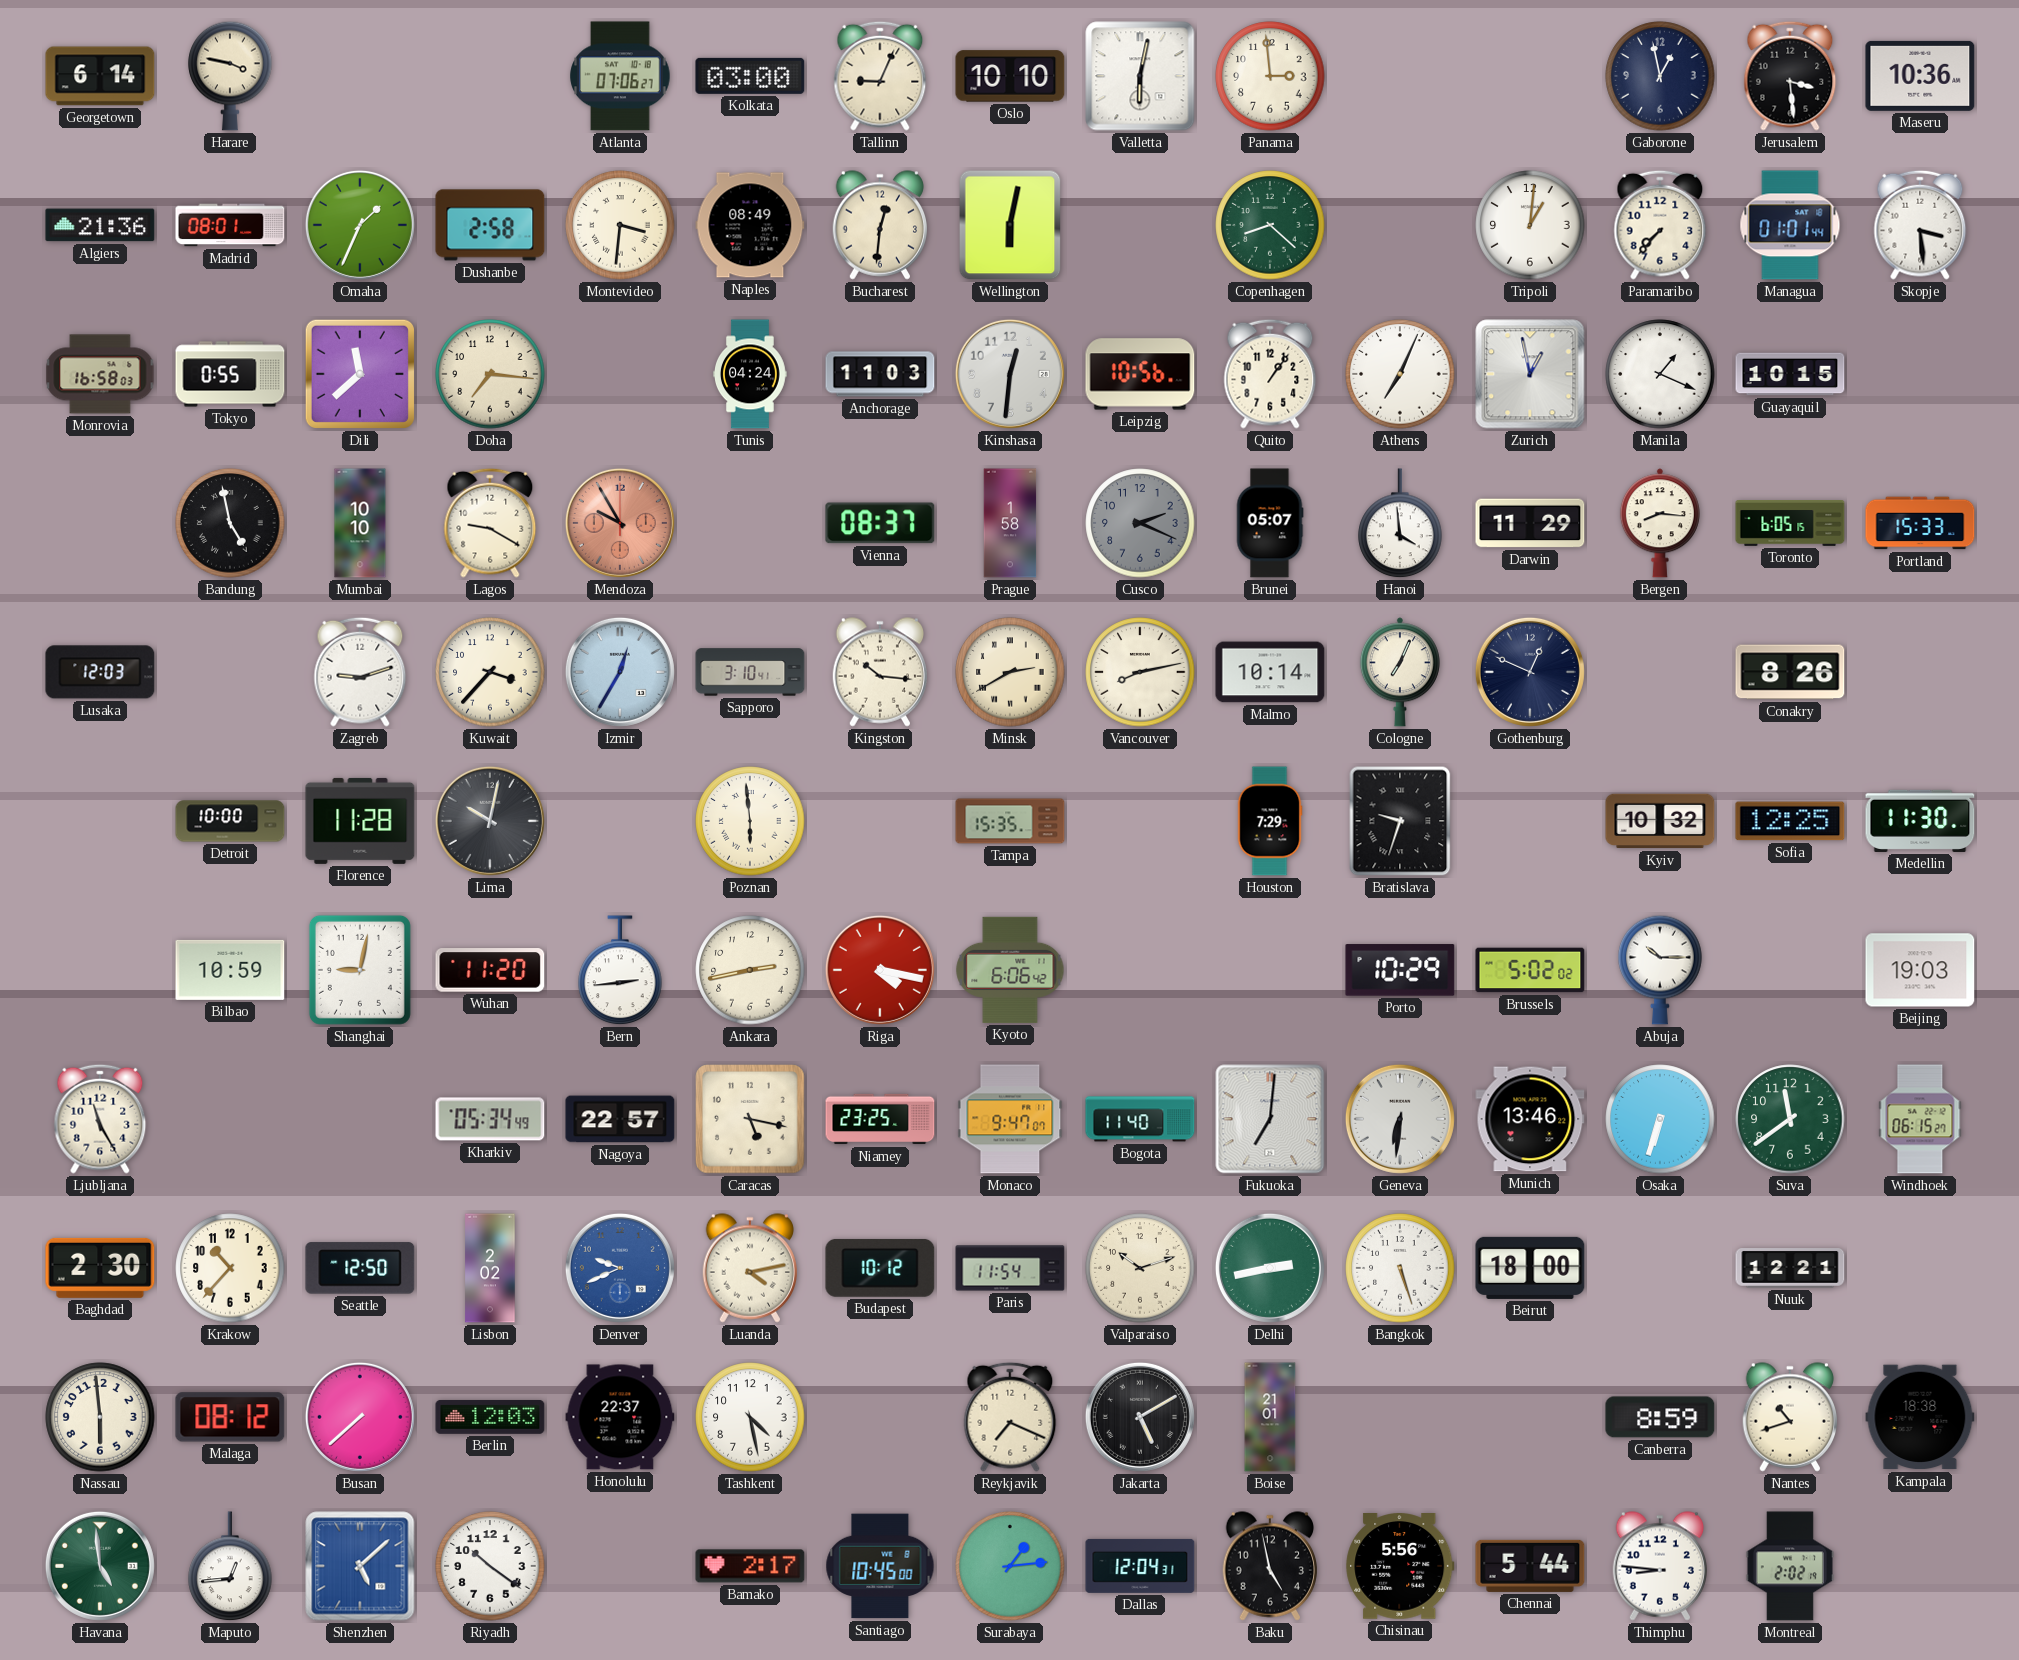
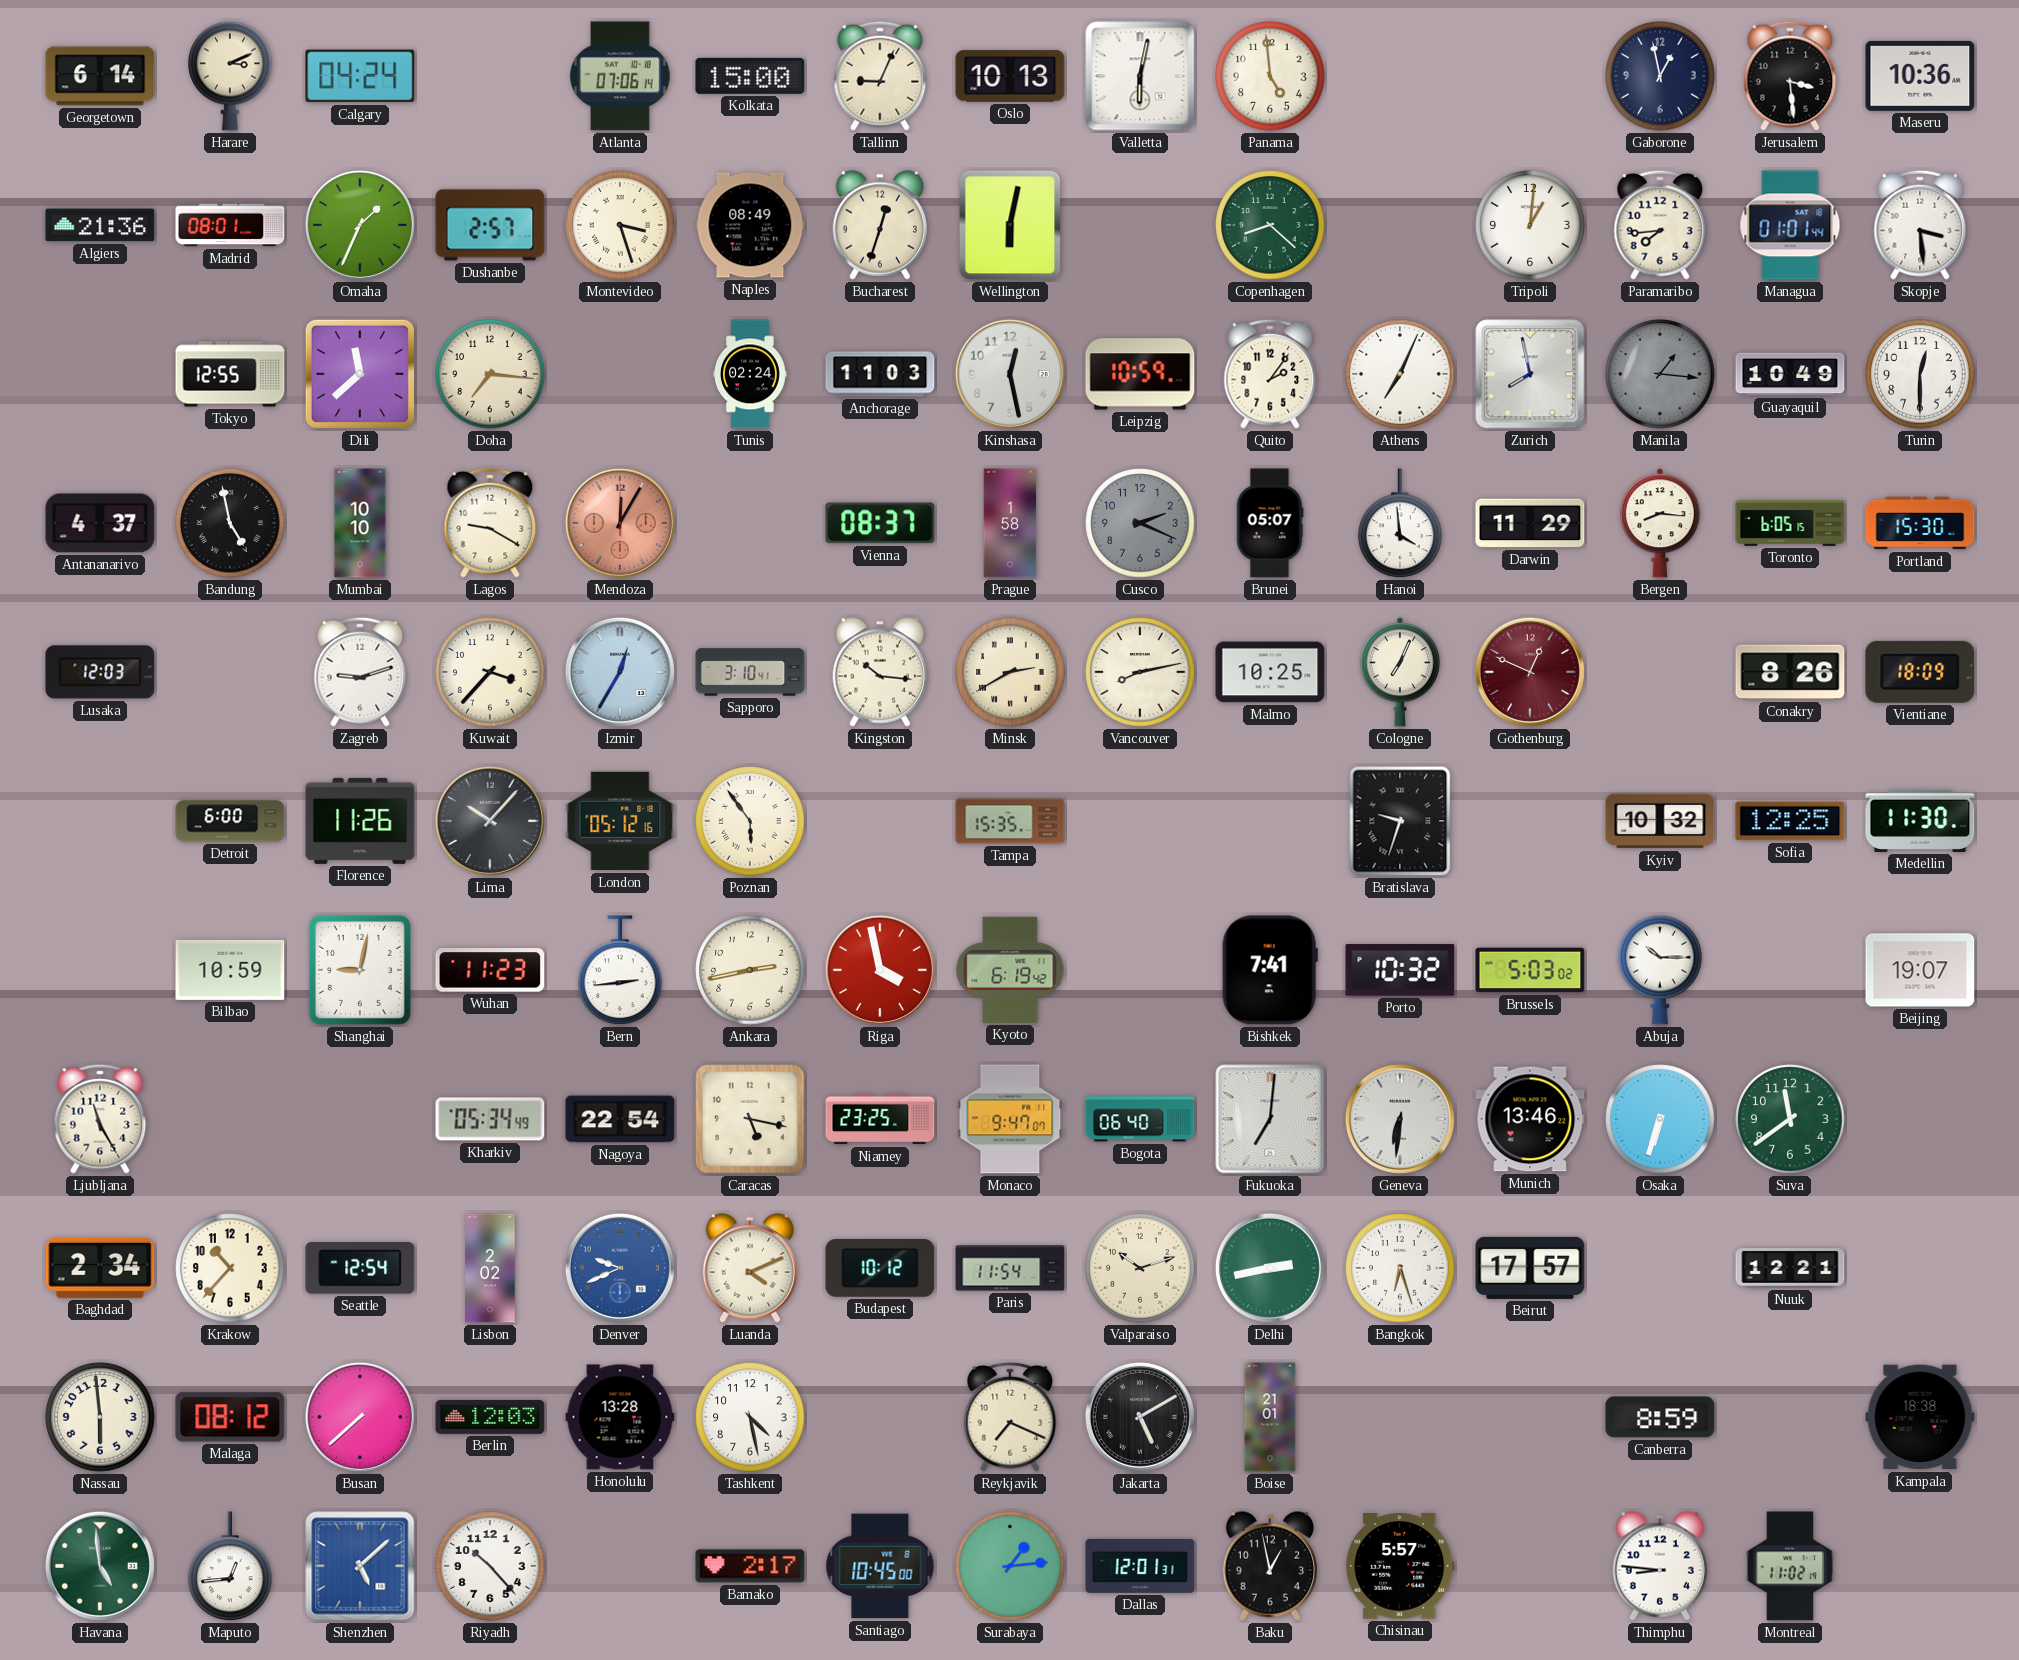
Harare: 3:47 -> 3:11 (230, 76)
Calgary: none -> 04:24 (360, 76)
Atlanta: 07:06:27 -> 07:06:14 (620, 76)
Kolkata: 03:00 -> 15:00 (750, 76)
Oslo: 10:10 -> 10:13 (1010, 76)
Panama: 2:59 -> 4:59 (1270, 76)
Dushanbe: 2:58 -> 2:57 (490, 225)
Montevideo: 3:31 -> 3:27 (620, 225)
Bucharest: 12:31 -> 12:33 (879, 225)
Paramaribo: 7:37 -> 7:44 (1660, 225)
Monrovia: 16:58 -> none (100, 374)
Tokyo: 0:55 -> 12:55 (230, 374)
Tunis: 04:24 -> 02:24 (751, 374)
Kinshasa: 12:31 -> 12:28 (1010, 374)
Leipzig: 10:56 -> 10:59 (1140, 374)
Quito: 1:06 -> 2:06 (1270, 374)
Zurich: 12:58 -> 7:58 (1530, 374)
Manila: 1:19 -> 1:16 (1660, 374)
Manila dial: white -> grey (1660, 374)
Guayaquil: 10:15 -> 10:49 (1790, 374)
Turin: none -> 12:30 (1920, 374)
Antananarivo: none -> 4:37 (100, 523)
Mendoza: 9:55 -> 12:05 (620, 523)
Portland: 15:33 -> 15:30 (1920, 523)
Malmo: 10:14 -> 10:25 (1270, 672)
Gothenburg dial: navy -> burgundy (1530, 672)
Vientiane: none -> 18:09 (1920, 672)
Detroit: 10:00 -> 6:00 (230, 821)
Florence: 11:28 -> 11:26 (360, 821)
Lima: 10:02 -> 10:07 (490, 821)
London: none -> 05:12 (620, 821)
Poznan: 5:59 -> 5:54 (750, 821)
Houston: 7:29 -> none (1270, 821)
Wuhan: 11:20 -> 11:23 (490, 970)
Riga: 4:17 -> 3:58 (880, 970)
Kyoto: 6:06 -> 6:19 (1010, 970)
Bishkek: none -> 7:41 (1270, 970)
Porto: 10:29 -> 10:32 (1400, 970)
Brussels: 5:02 -> 5:03 (1530, 970)
Beijing: 19:03 -> 19:07 (1920, 970)
Nagoya: 22:57 -> 22:54 (620, 1119)
Bogota: 11:40 -> 06:40 (1140, 1119)
Windhoek: 06:15 -> none (1920, 1119)
Baghdad: 2:30 -> 2:34 (100, 1268)
Seattle: 12:50 -> 12:54 (360, 1268)
Luanda: 4:13 -> 4:11 (749, 1268)
Bangkok: 5:27 -> 6:27 (1400, 1268)
Beirut: 18:00 -> 17:57 (1530, 1268)
Honolulu: 22:37 -> 13:28 (620, 1417)
Nantes: 10:42 -> none (1789, 1417)
Riyadh: 10:21 -> 10:23 (490, 1566)
Dallas: 12:04 -> 12:01 (1140, 1566)
Baku: 4:58 -> 12:58 (1269, 1566)
Chisinau: 5:56 -> 5:57 (1400, 1567)
Chennai: 5:44 -> none (1530, 1566)
Montreal: 2:02 -> 11:02 (1790, 1566)
